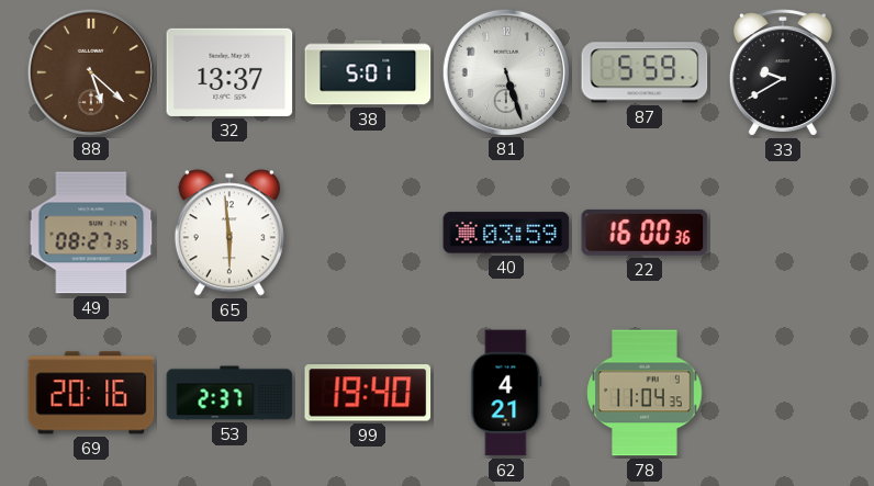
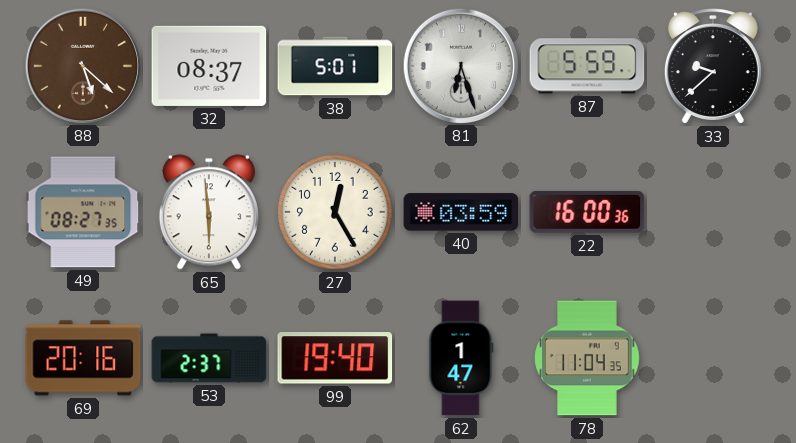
32: 13:37 -> 08:37 (209, 66)
81: 5:27 -> 6:27 (460, 65)
33: 9:40 -> 9:38 (713, 66)
27: none -> 12:25 (335, 212)
62: 4:21 -> 1:47 (461, 358)
